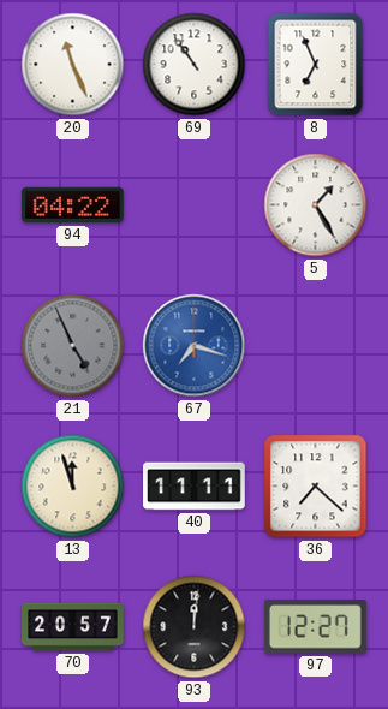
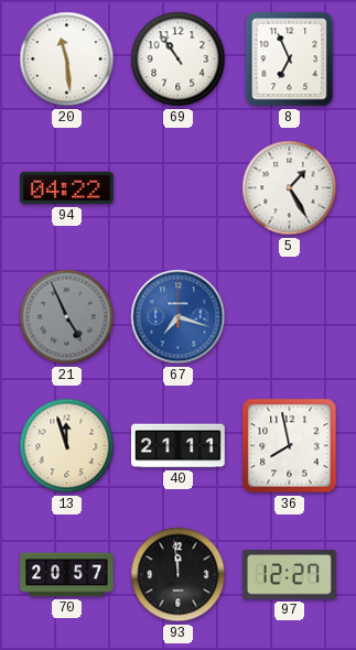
20: 11:26 -> 11:29 (67, 59)
40: 11:11 -> 21:11 (179, 446)
36: 7:22 -> 7:58 (290, 446)
93: 12:01 -> 11:59 (179, 575)
